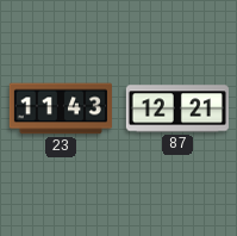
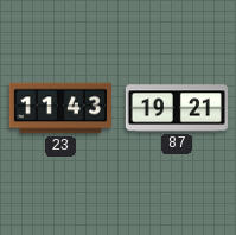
87: 12:21 -> 19:21 (177, 108)
